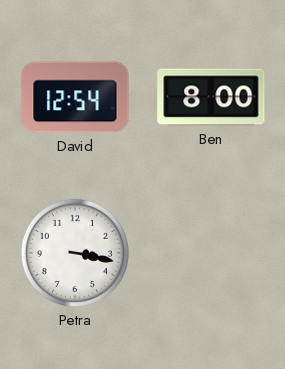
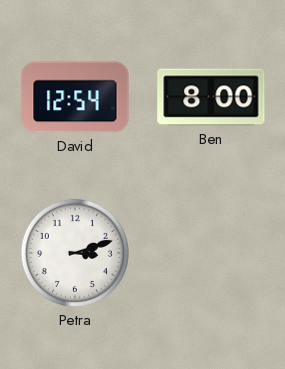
Petra: 3:17 -> 3:12 (75, 253)
